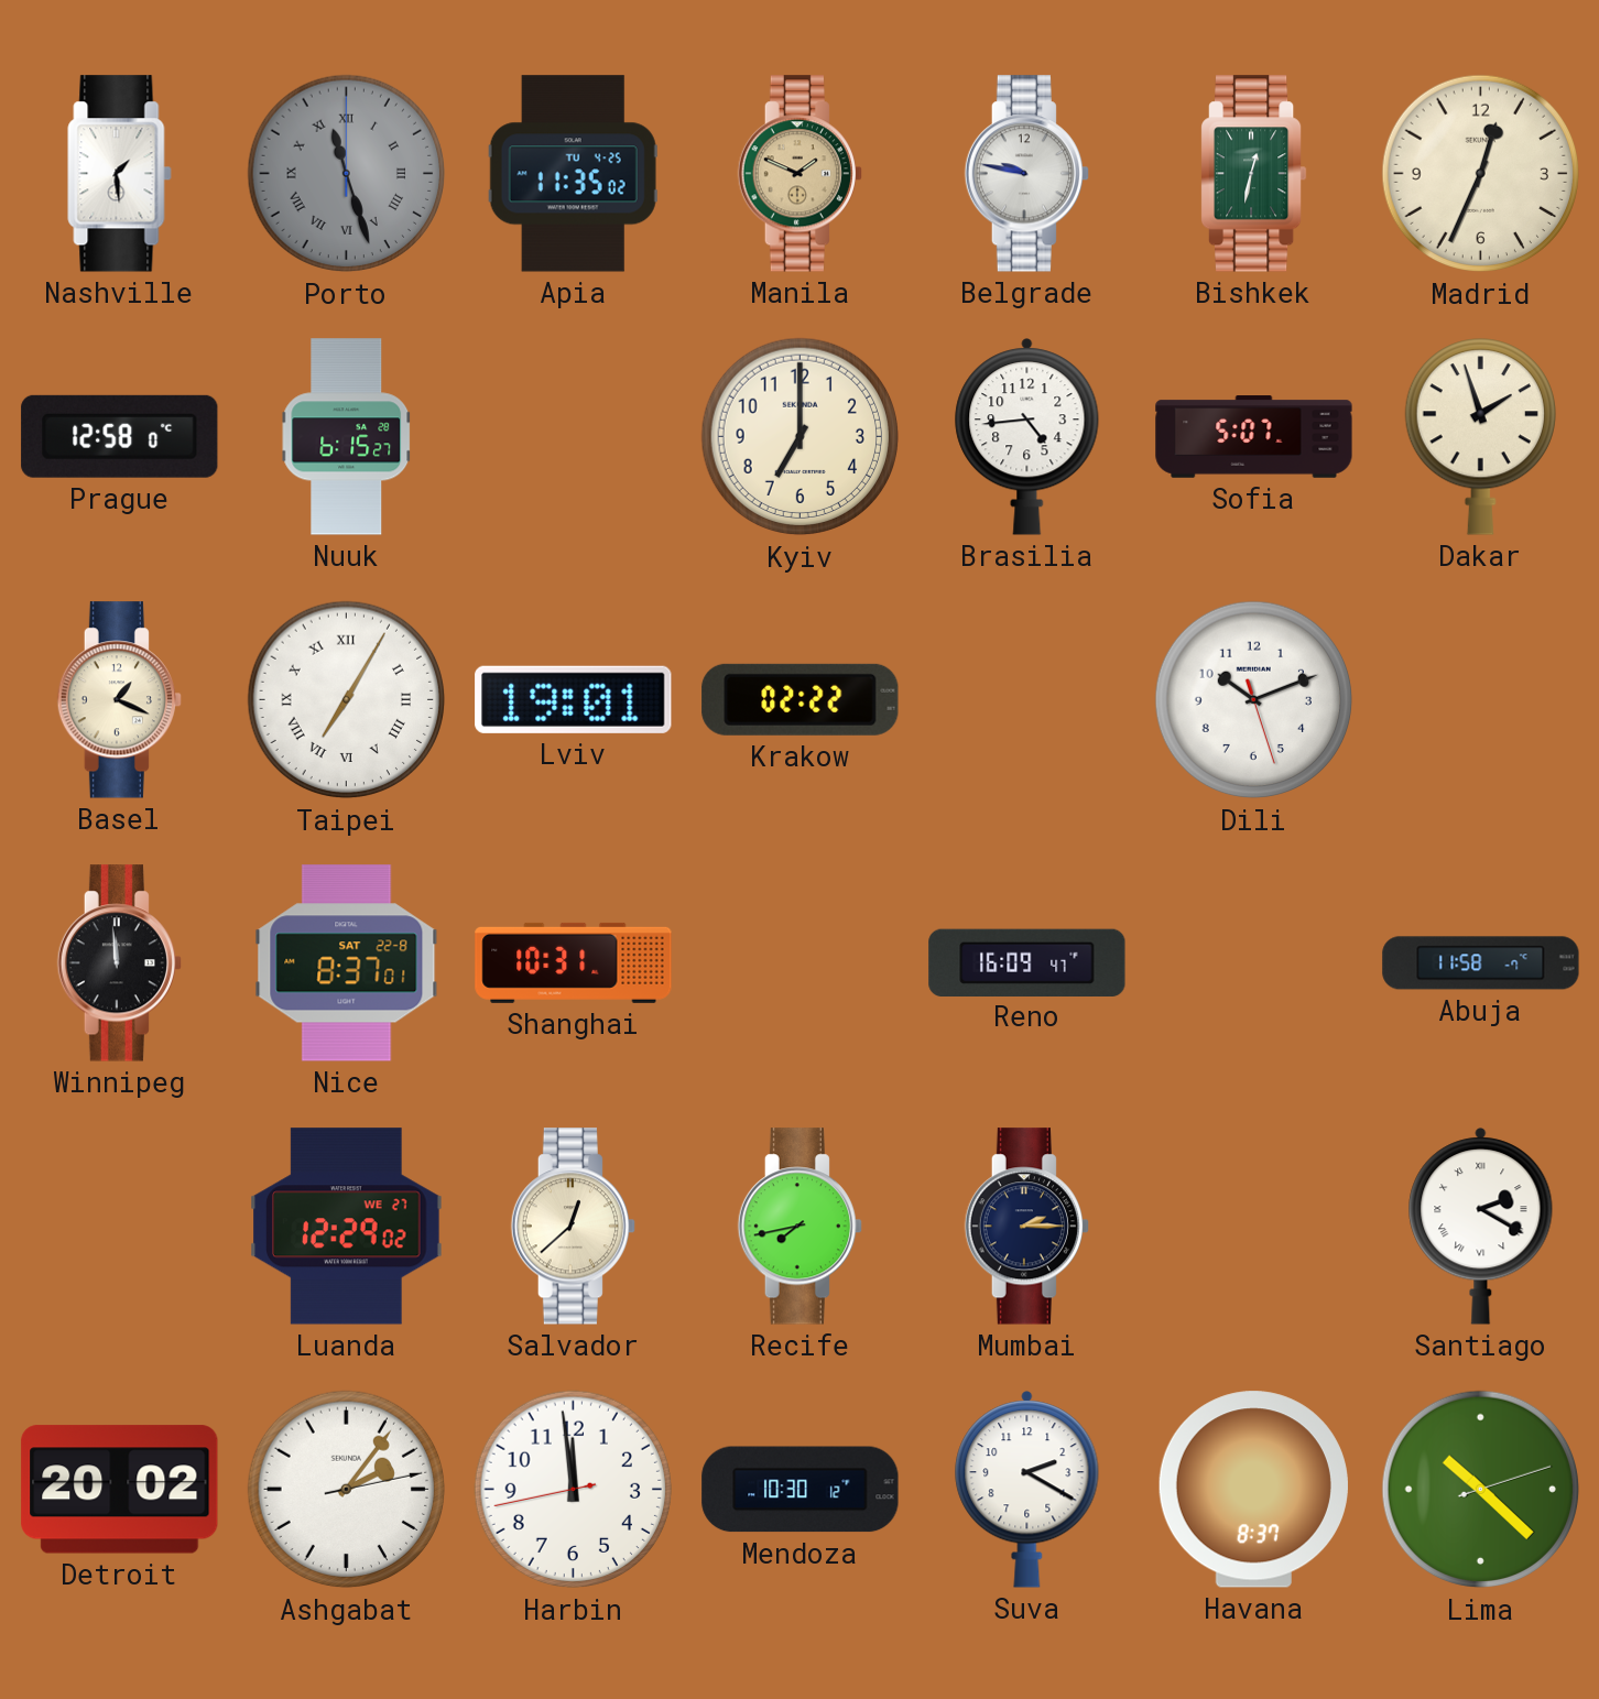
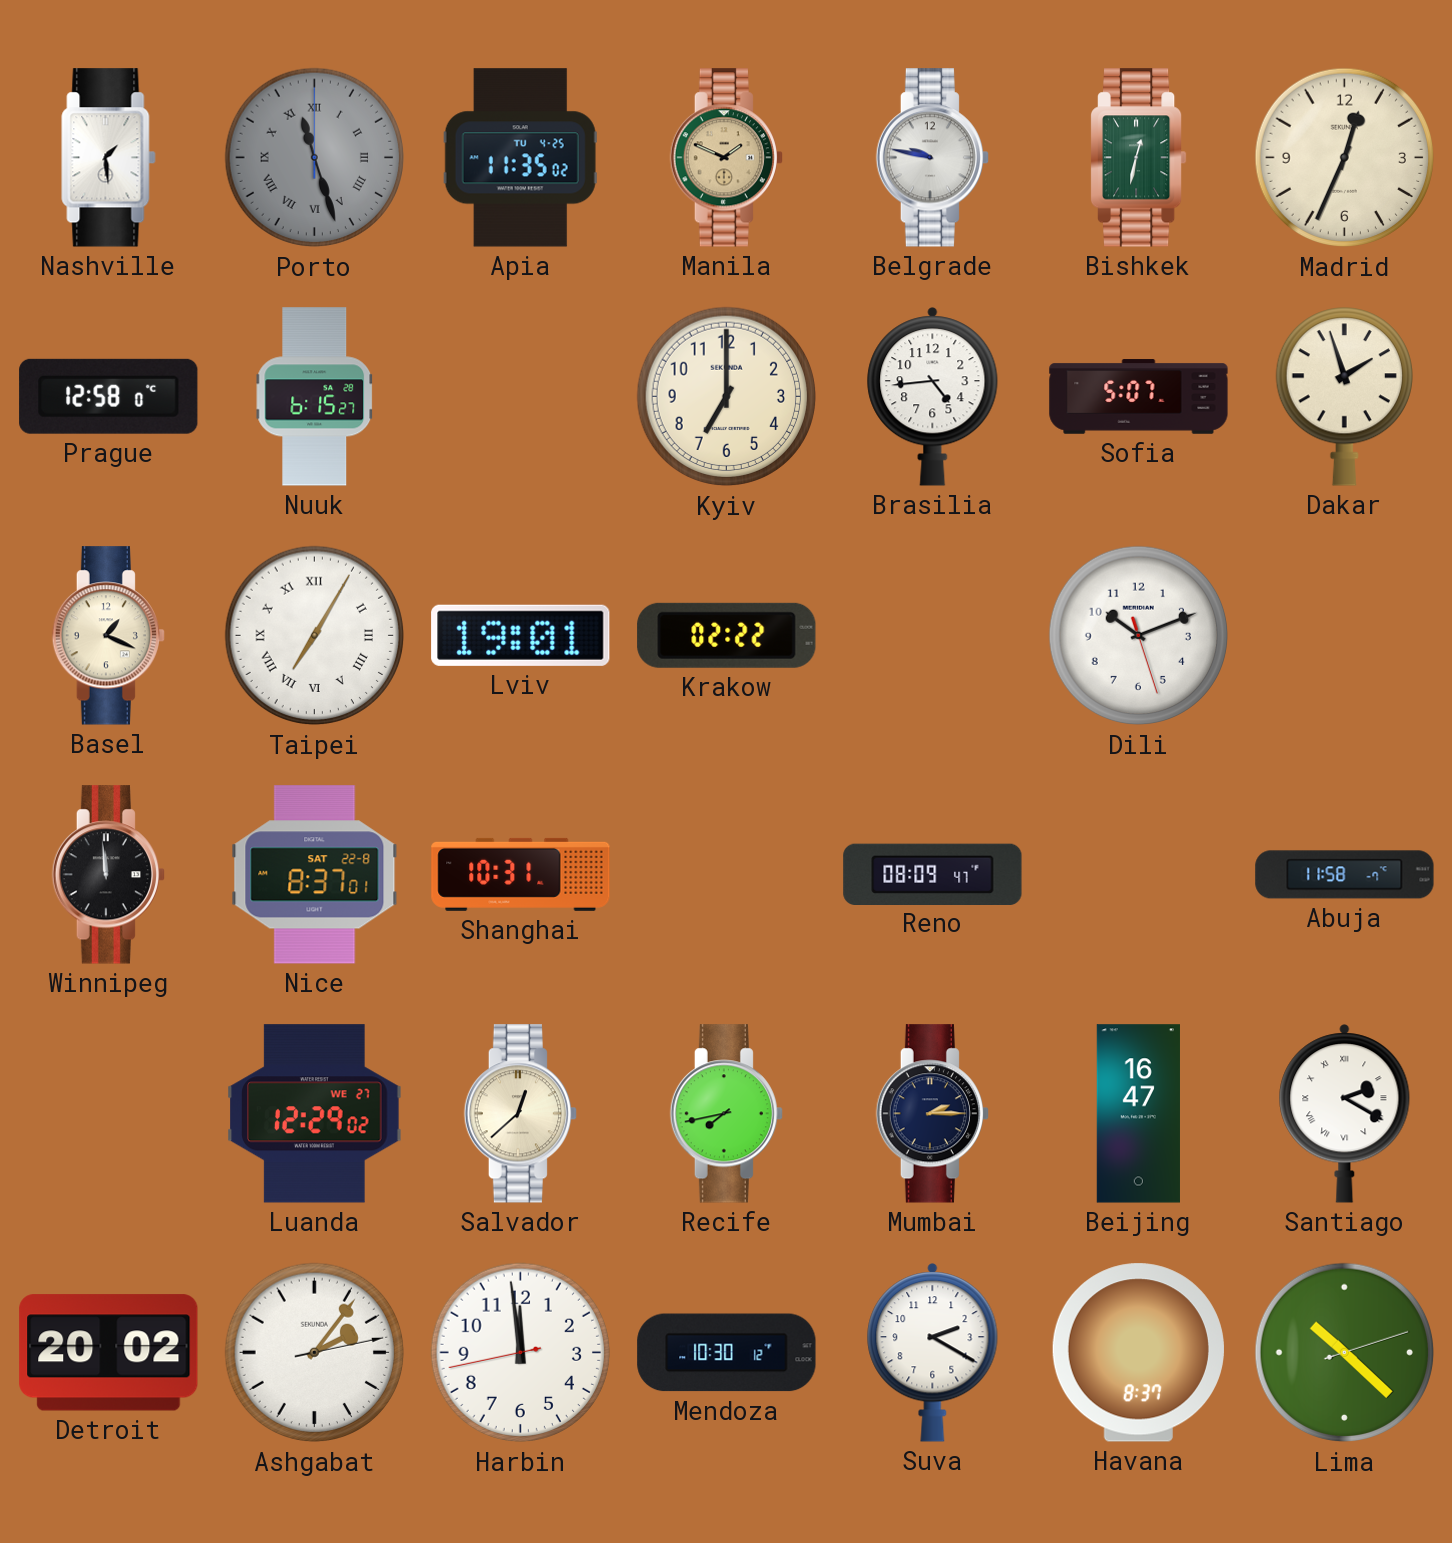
Reno: 16:09 -> 08:09 (933, 874)
Beijing: none -> 16:47 (1138, 1114)
